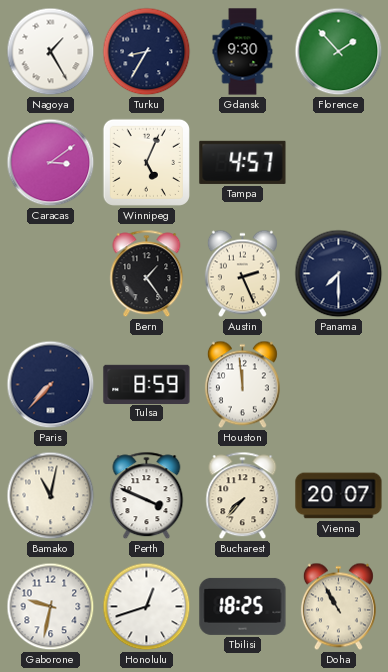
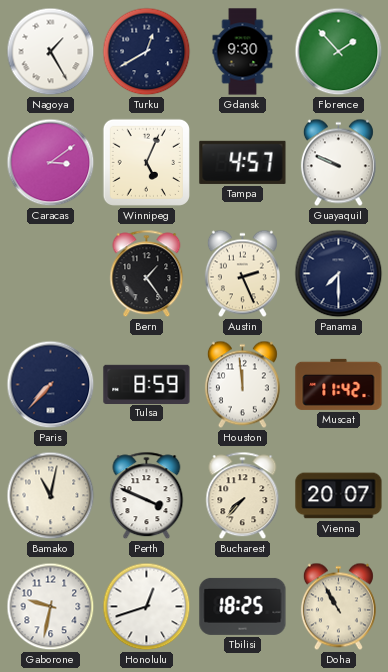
Turku: 8:35 -> 12:40 (147, 52)
Guayaquil: none -> 9:49 (338, 163)
Muscat: none -> 11:42 (339, 384)
